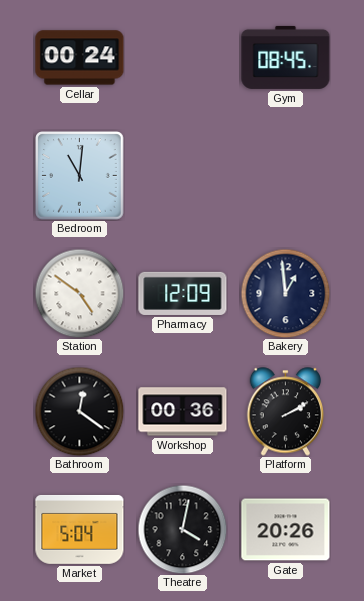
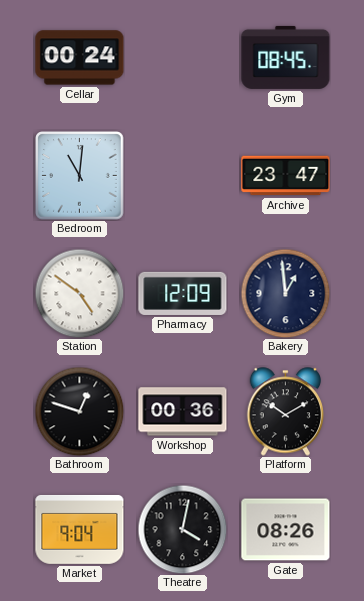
Archive: none -> 23:47 (286, 176)
Bathroom: 12:21 -> 12:48 (79, 411)
Platform: 2:10 -> 10:10 (286, 412)
Market: 5:04 -> 9:04 (80, 529)
Gate: 20:26 -> 08:26 (286, 530)
